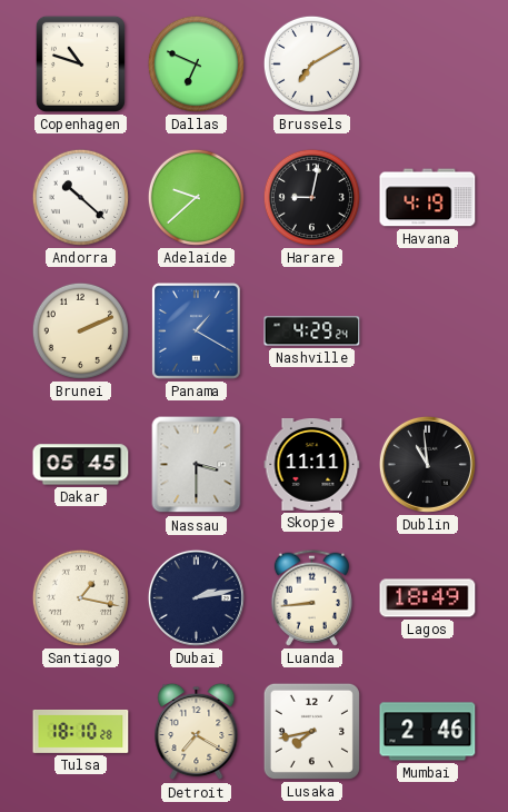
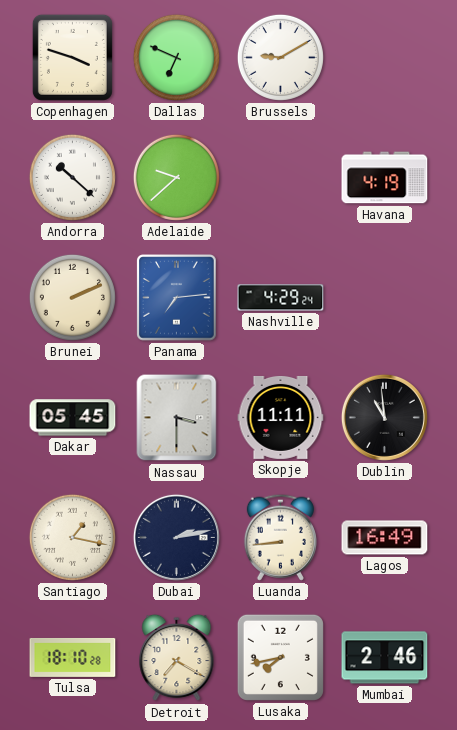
Copenhagen: 10:48 -> 3:48 (72, 57)
Brussels: 7:10 -> 9:10 (280, 57)
Harare: 9:02 -> none (311, 197)
Panama: 1:20 -> 7:14 (177, 298)
Lagos: 18:49 -> 16:49 (385, 538)
